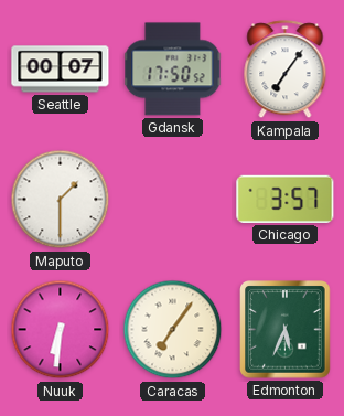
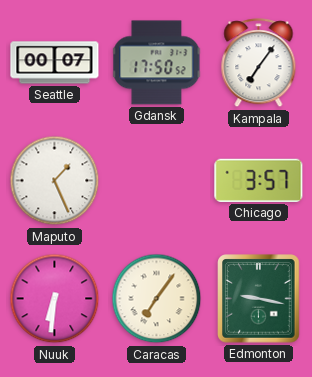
Maputo: 1:30 -> 1:26 (55, 181)
Edmonton: 5:34 -> 9:17 (259, 299)
